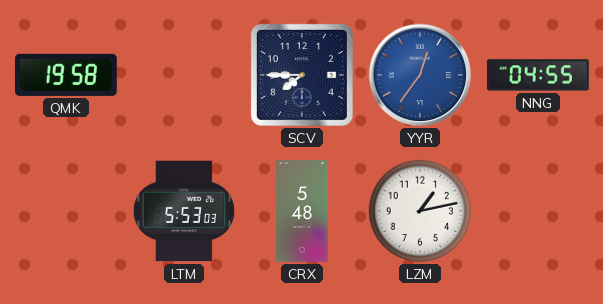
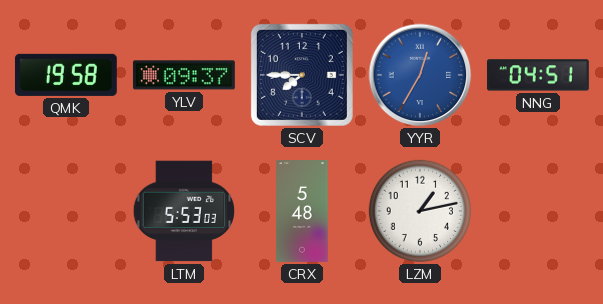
YLV: none -> 09:37 (184, 75)
YYR: 12:36 -> 12:35 (420, 75)
NNG: 04:55 -> 04:51 (538, 75)
